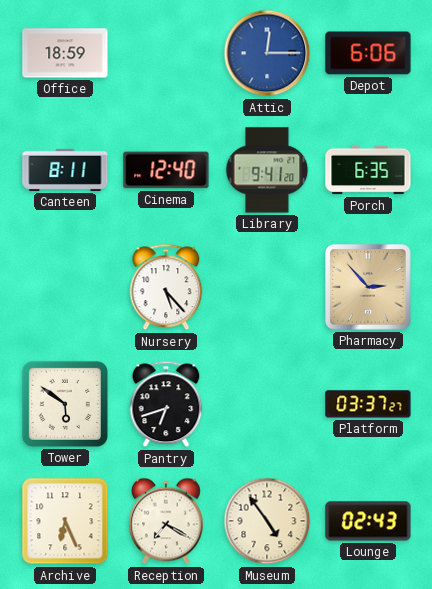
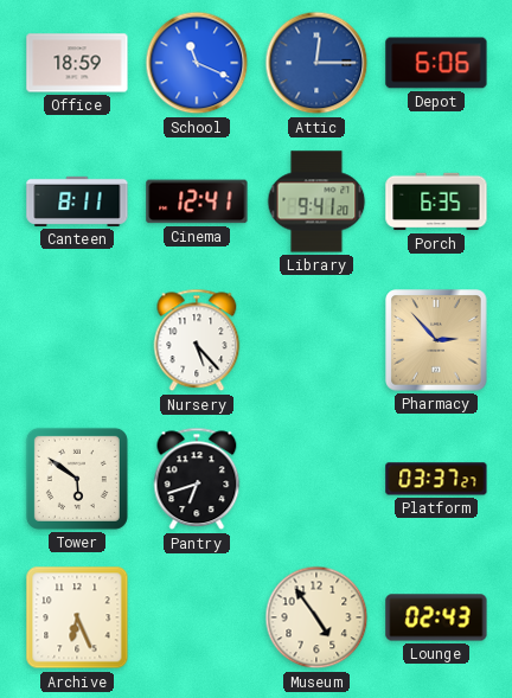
School: none -> 11:19 (197, 63)
Cinema: 12:40 -> 12:41 (197, 201)
Reception: 7:20 -> none (166, 521)
